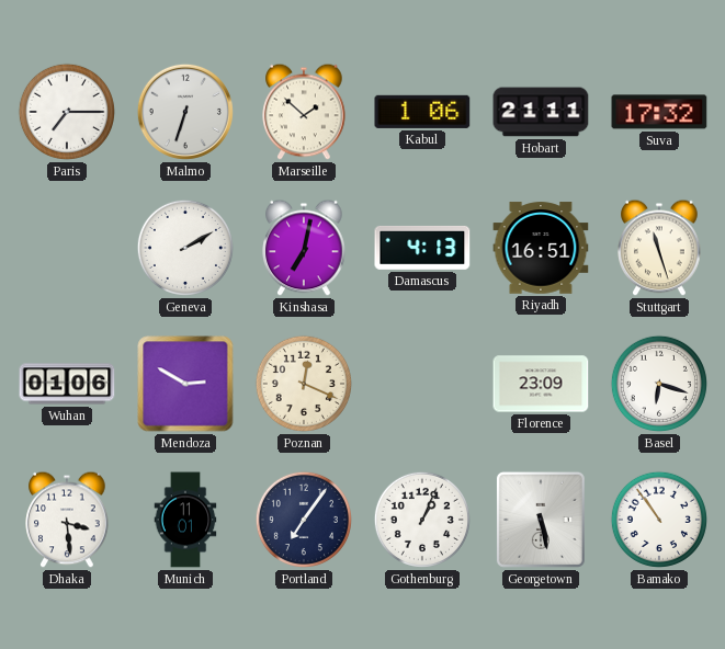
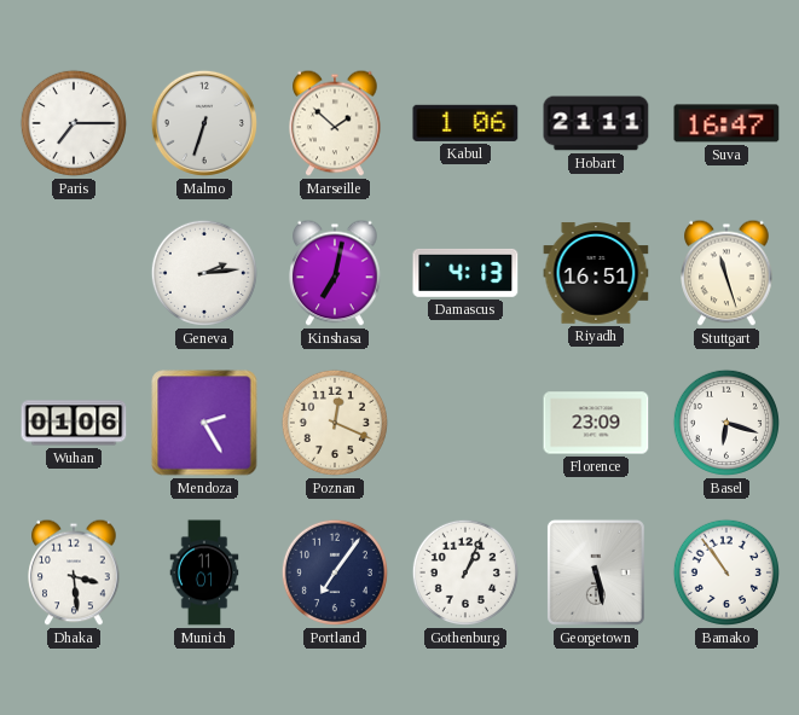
Suva: 17:32 -> 16:47 (726, 123)
Geneva: 2:10 -> 2:14 (204, 273)
Mendoza: 2:50 -> 2:25 (204, 423)
